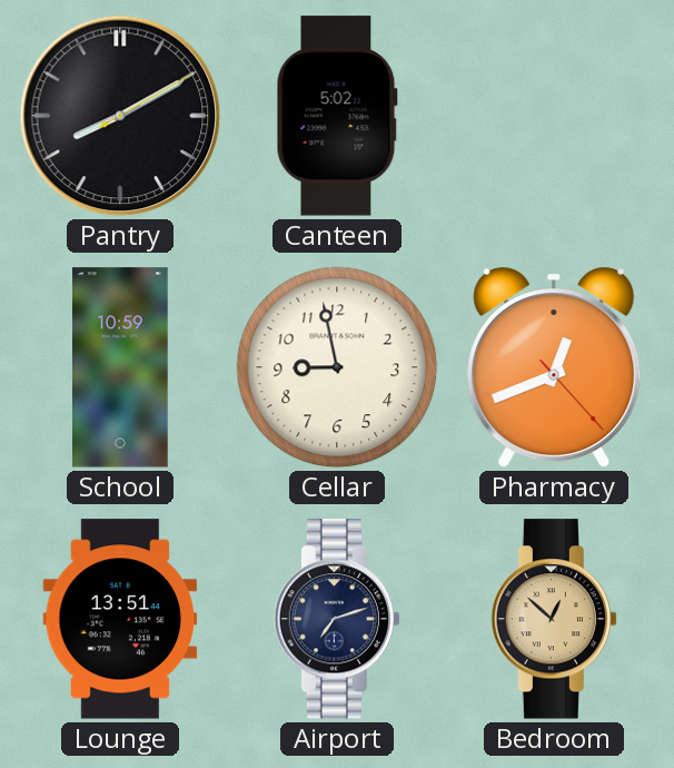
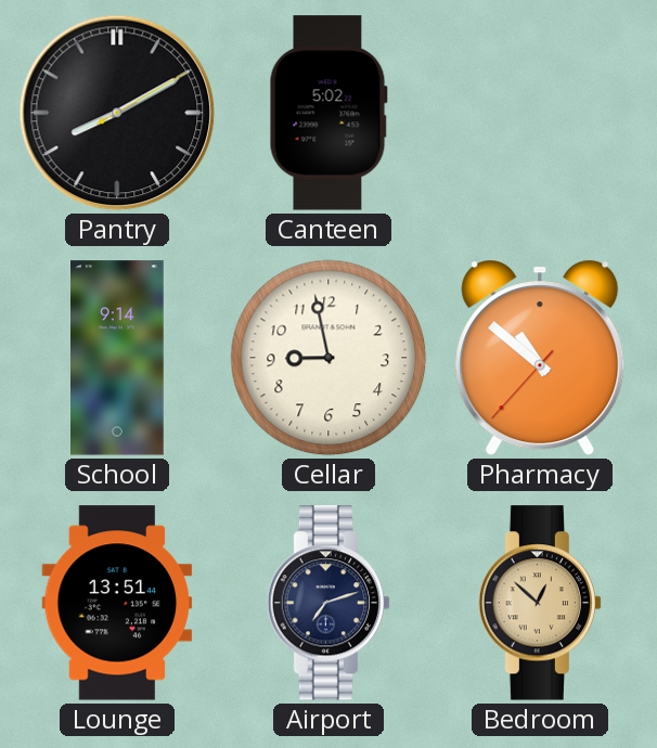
School: 10:59 -> 9:14 (118, 358)
Pharmacy: 12:41 -> 10:51 (540, 358)
